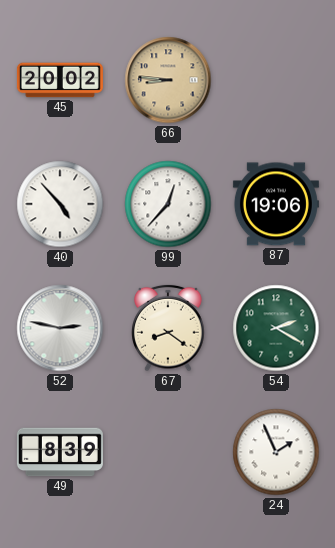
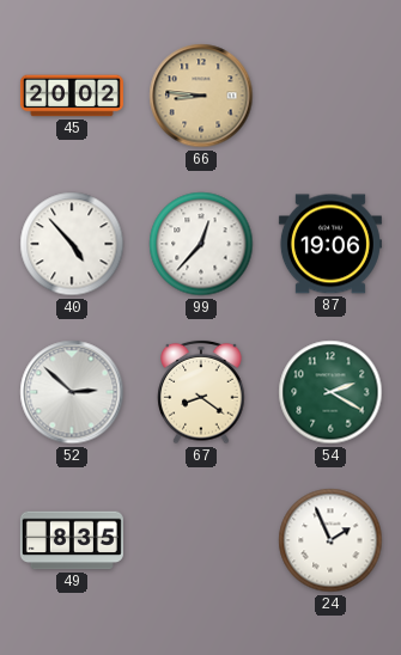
52: 2:47 -> 2:52 (72, 392)
49: 8:39 -> 8:35 (72, 540)
